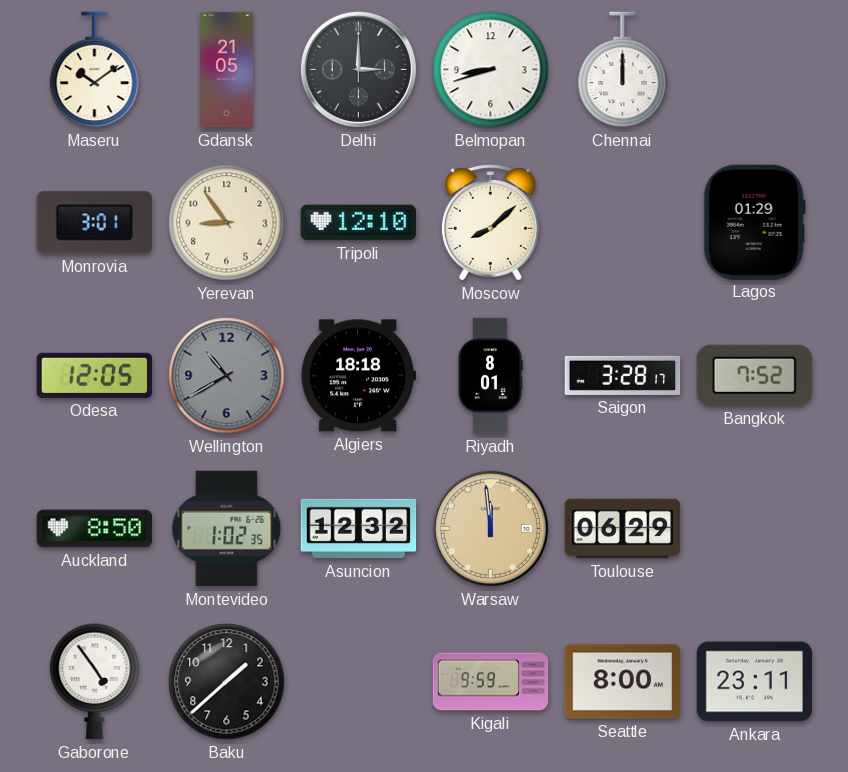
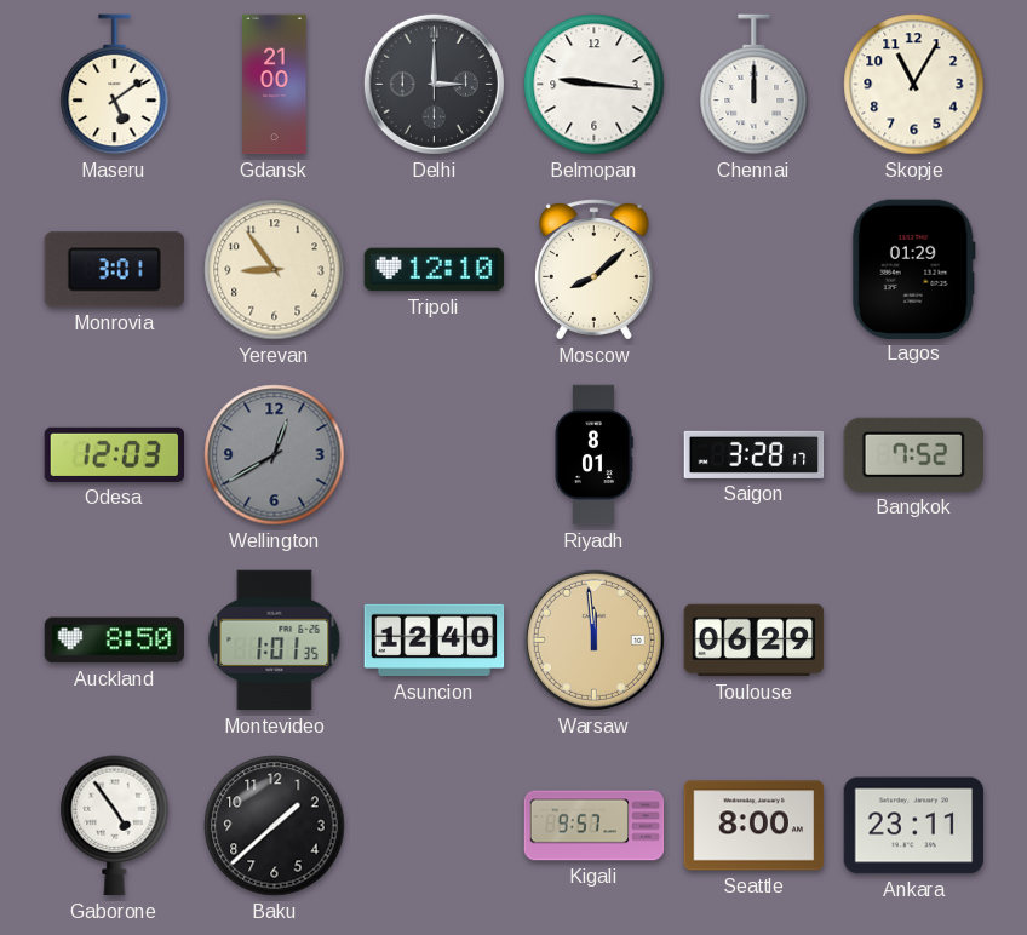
Maseru: 10:09 -> 5:09 (115, 85)
Gdansk: 21:05 -> 21:00 (275, 85)
Belmopan: 8:42 -> 9:16 (595, 85)
Skopje: none -> 11:05 (914, 85)
Odesa: 12:05 -> 12:03 (115, 454)
Wellington: 10:40 -> 12:40 (275, 455)
Algiers: 18:18 -> none (358, 376)
Montevideo: 1:02 -> 1:01 (275, 641)
Asuncion: 12:32 -> 12:40 (435, 641)
Kigali: 9:59 -> 9:57 (595, 826)
